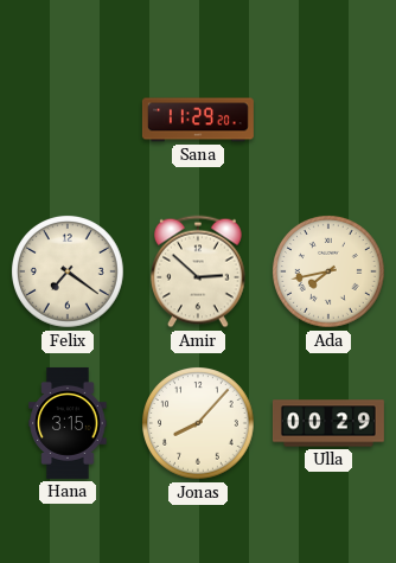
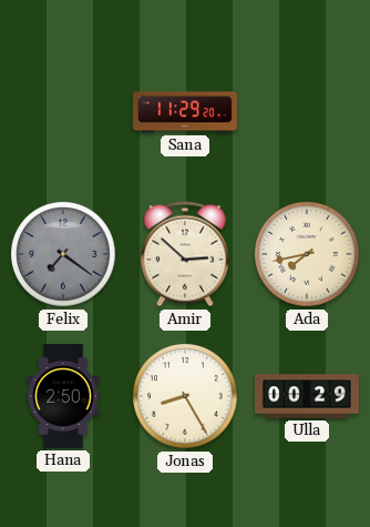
Felix dial: cream -> grey (64, 255)
Hana: 3:15 -> 2:50 (63, 396)
Jonas: 8:07 -> 8:25 (186, 397)
